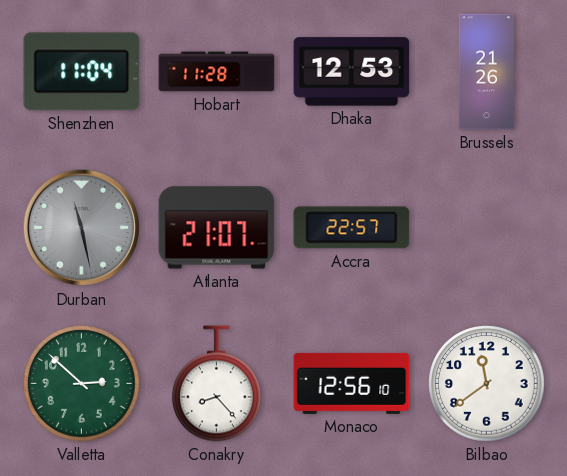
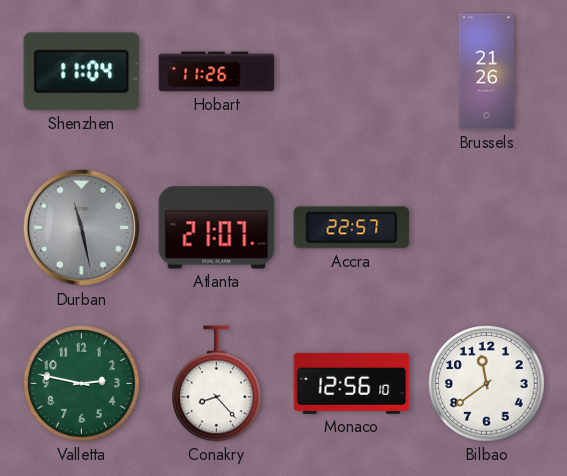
Hobart: 11:28 -> 11:26 (217, 72)
Dhaka: 12:53 -> none (352, 72)
Valletta: 2:52 -> 2:47 (82, 384)
